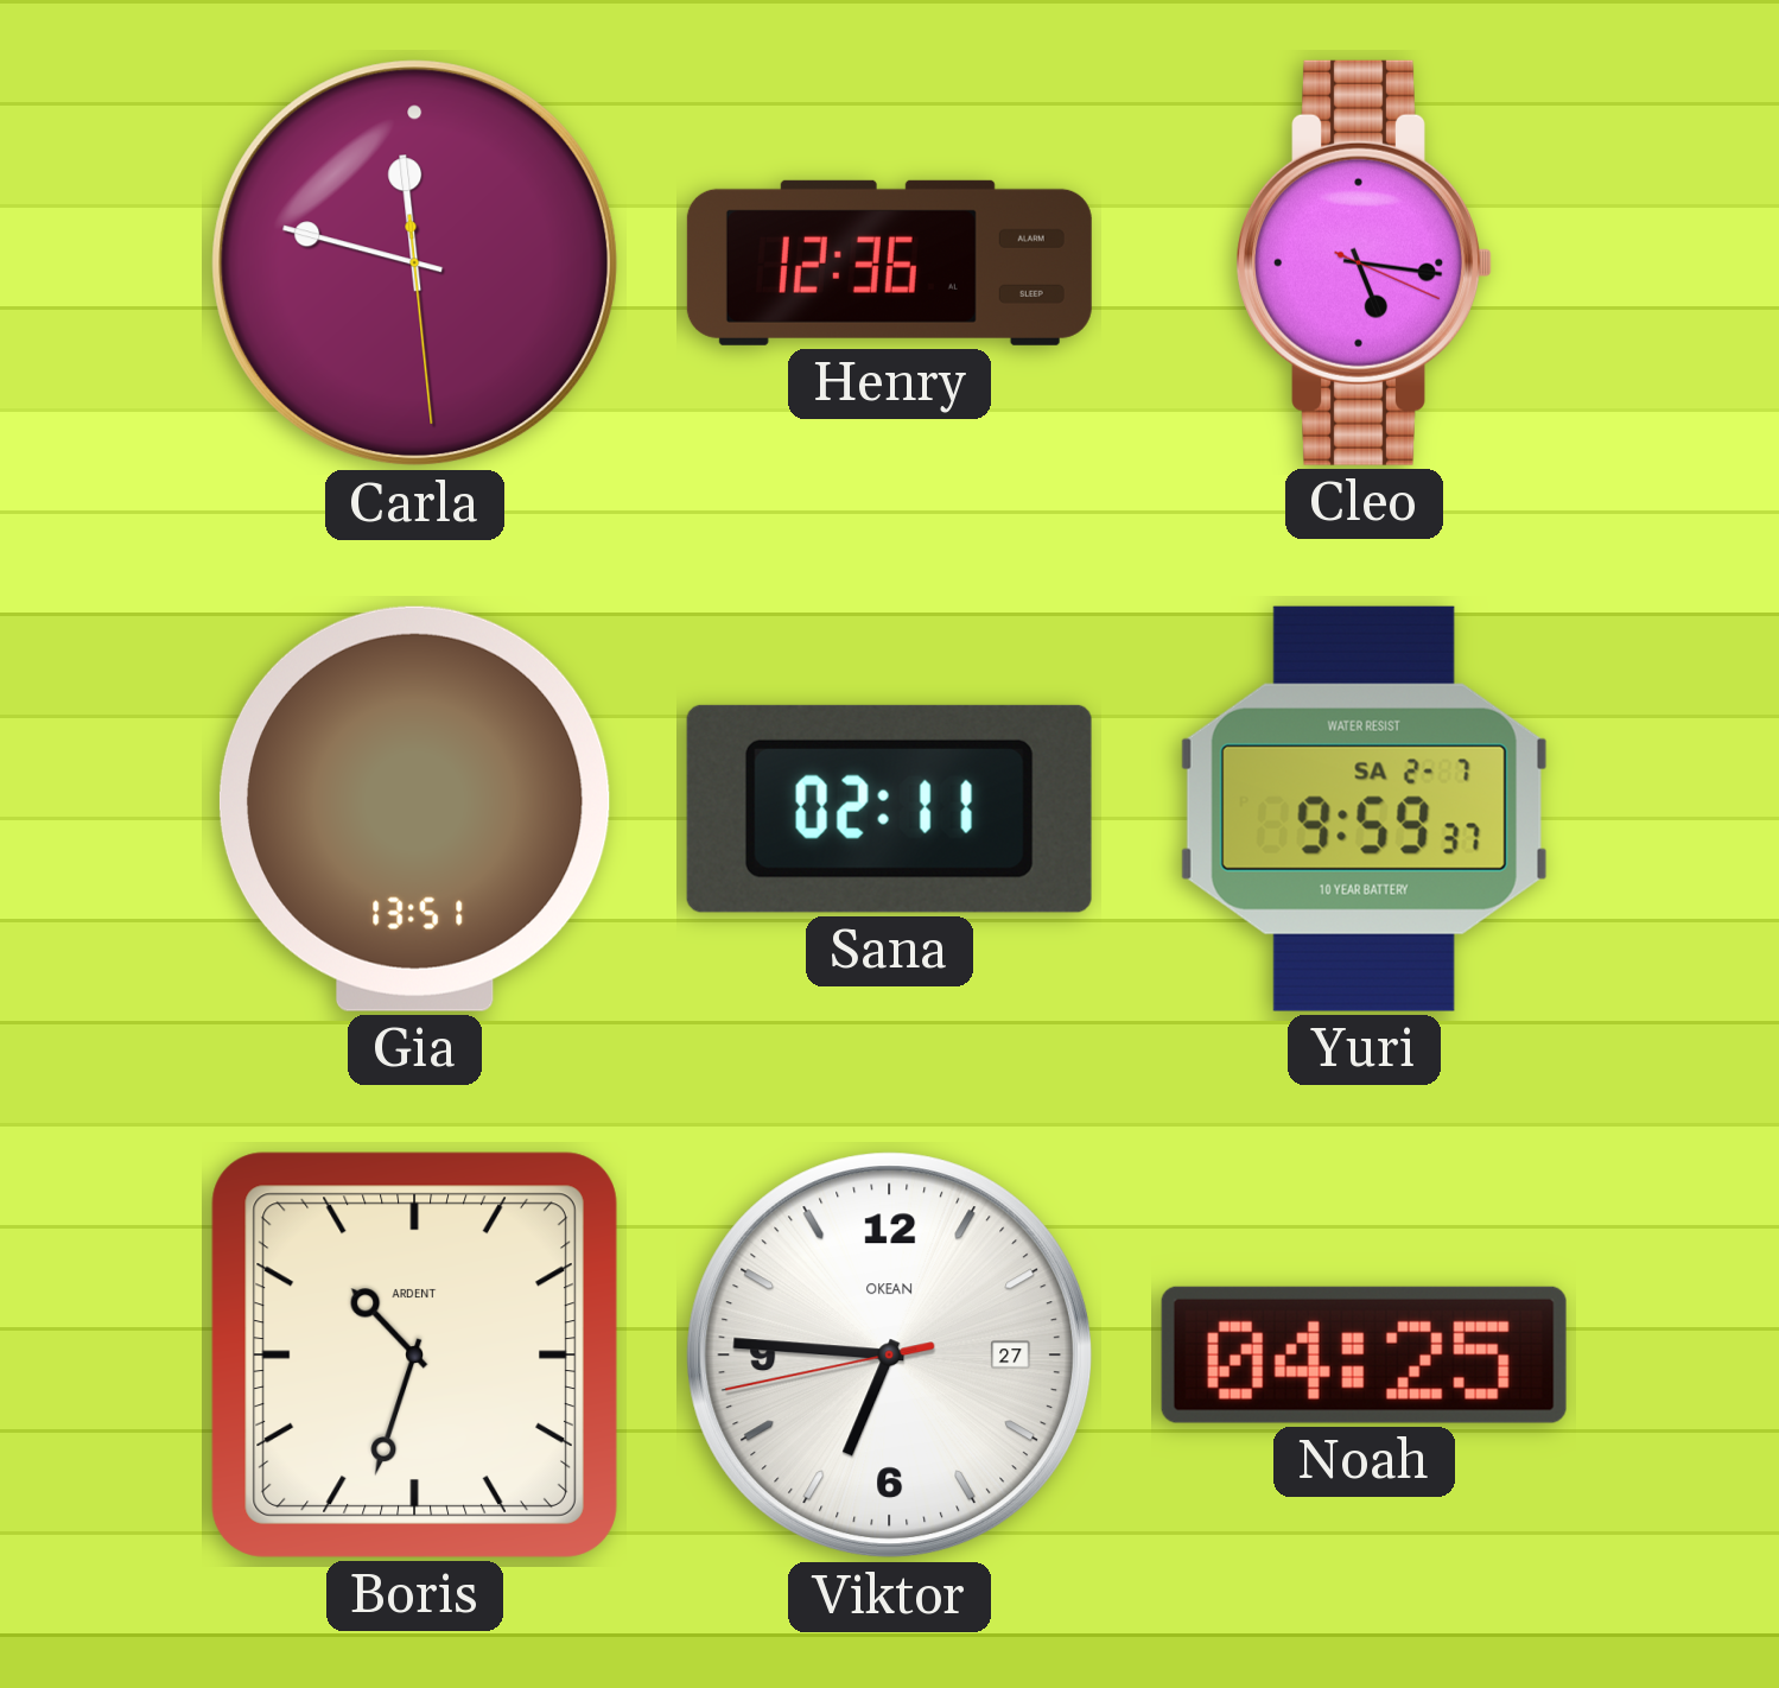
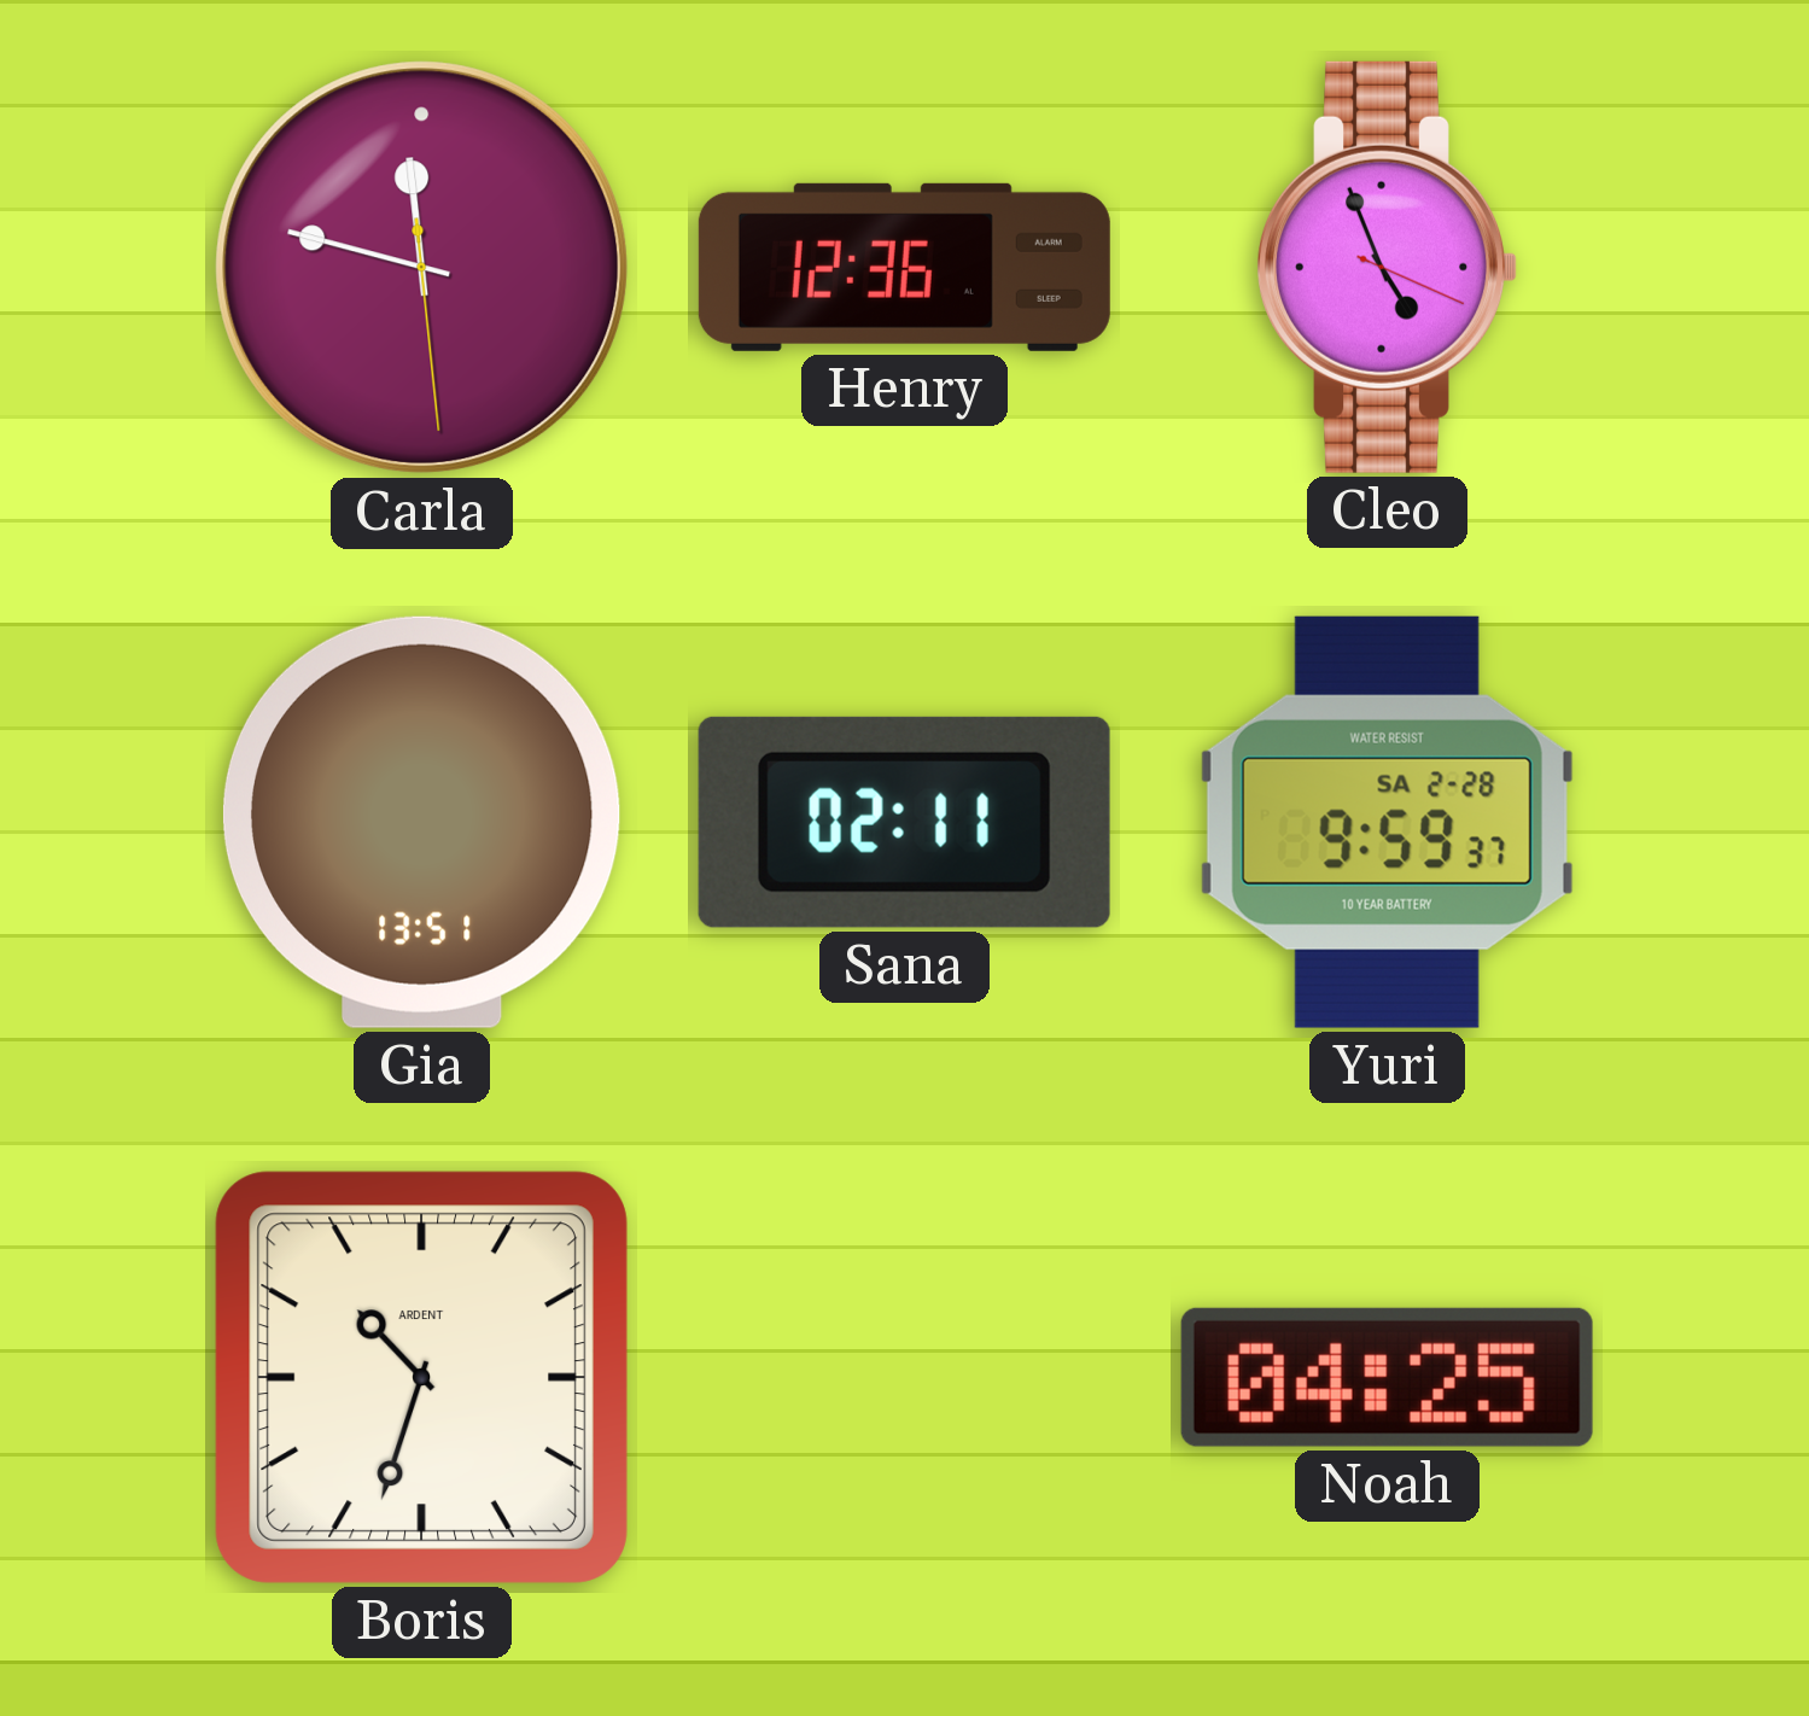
Cleo: 5:16 -> 4:56 (1387, 267)
Yuri date: SA 2-7 -> SA 2-28 (1387, 822)
Viktor: 6:45 -> none (890, 1356)
